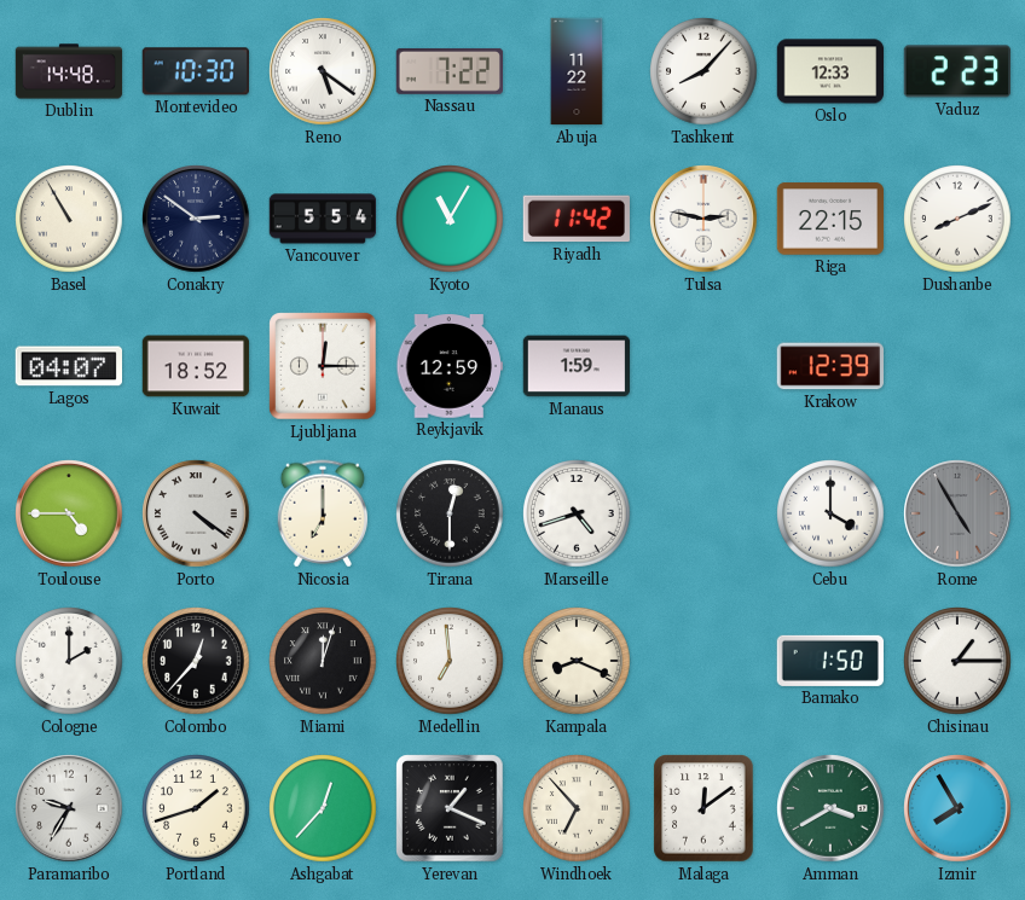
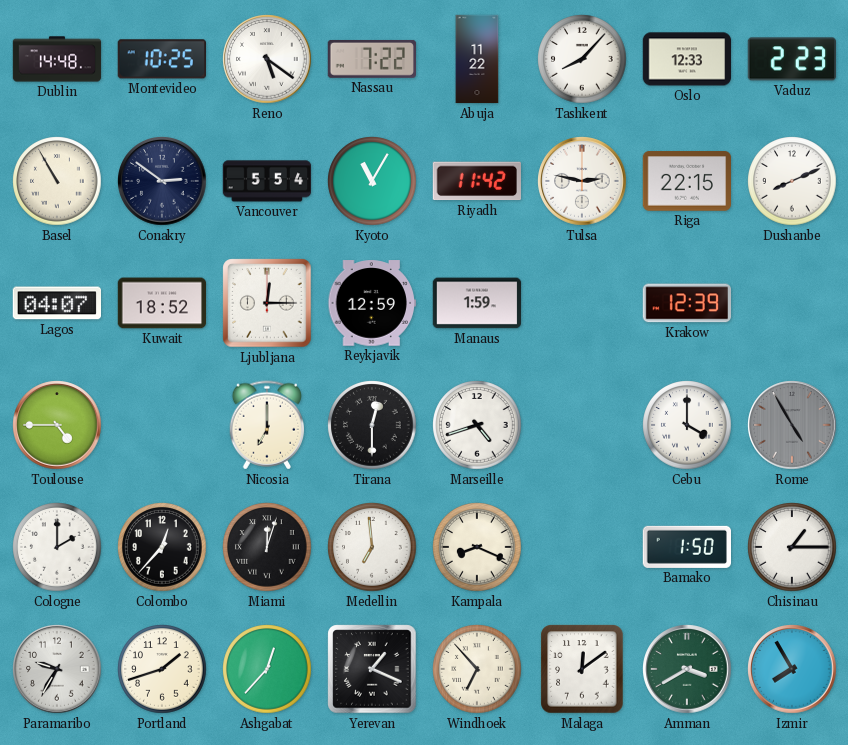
Montevideo: 10:30 -> 10:25 (162, 59)
Porto: 4:21 -> none (196, 513)
